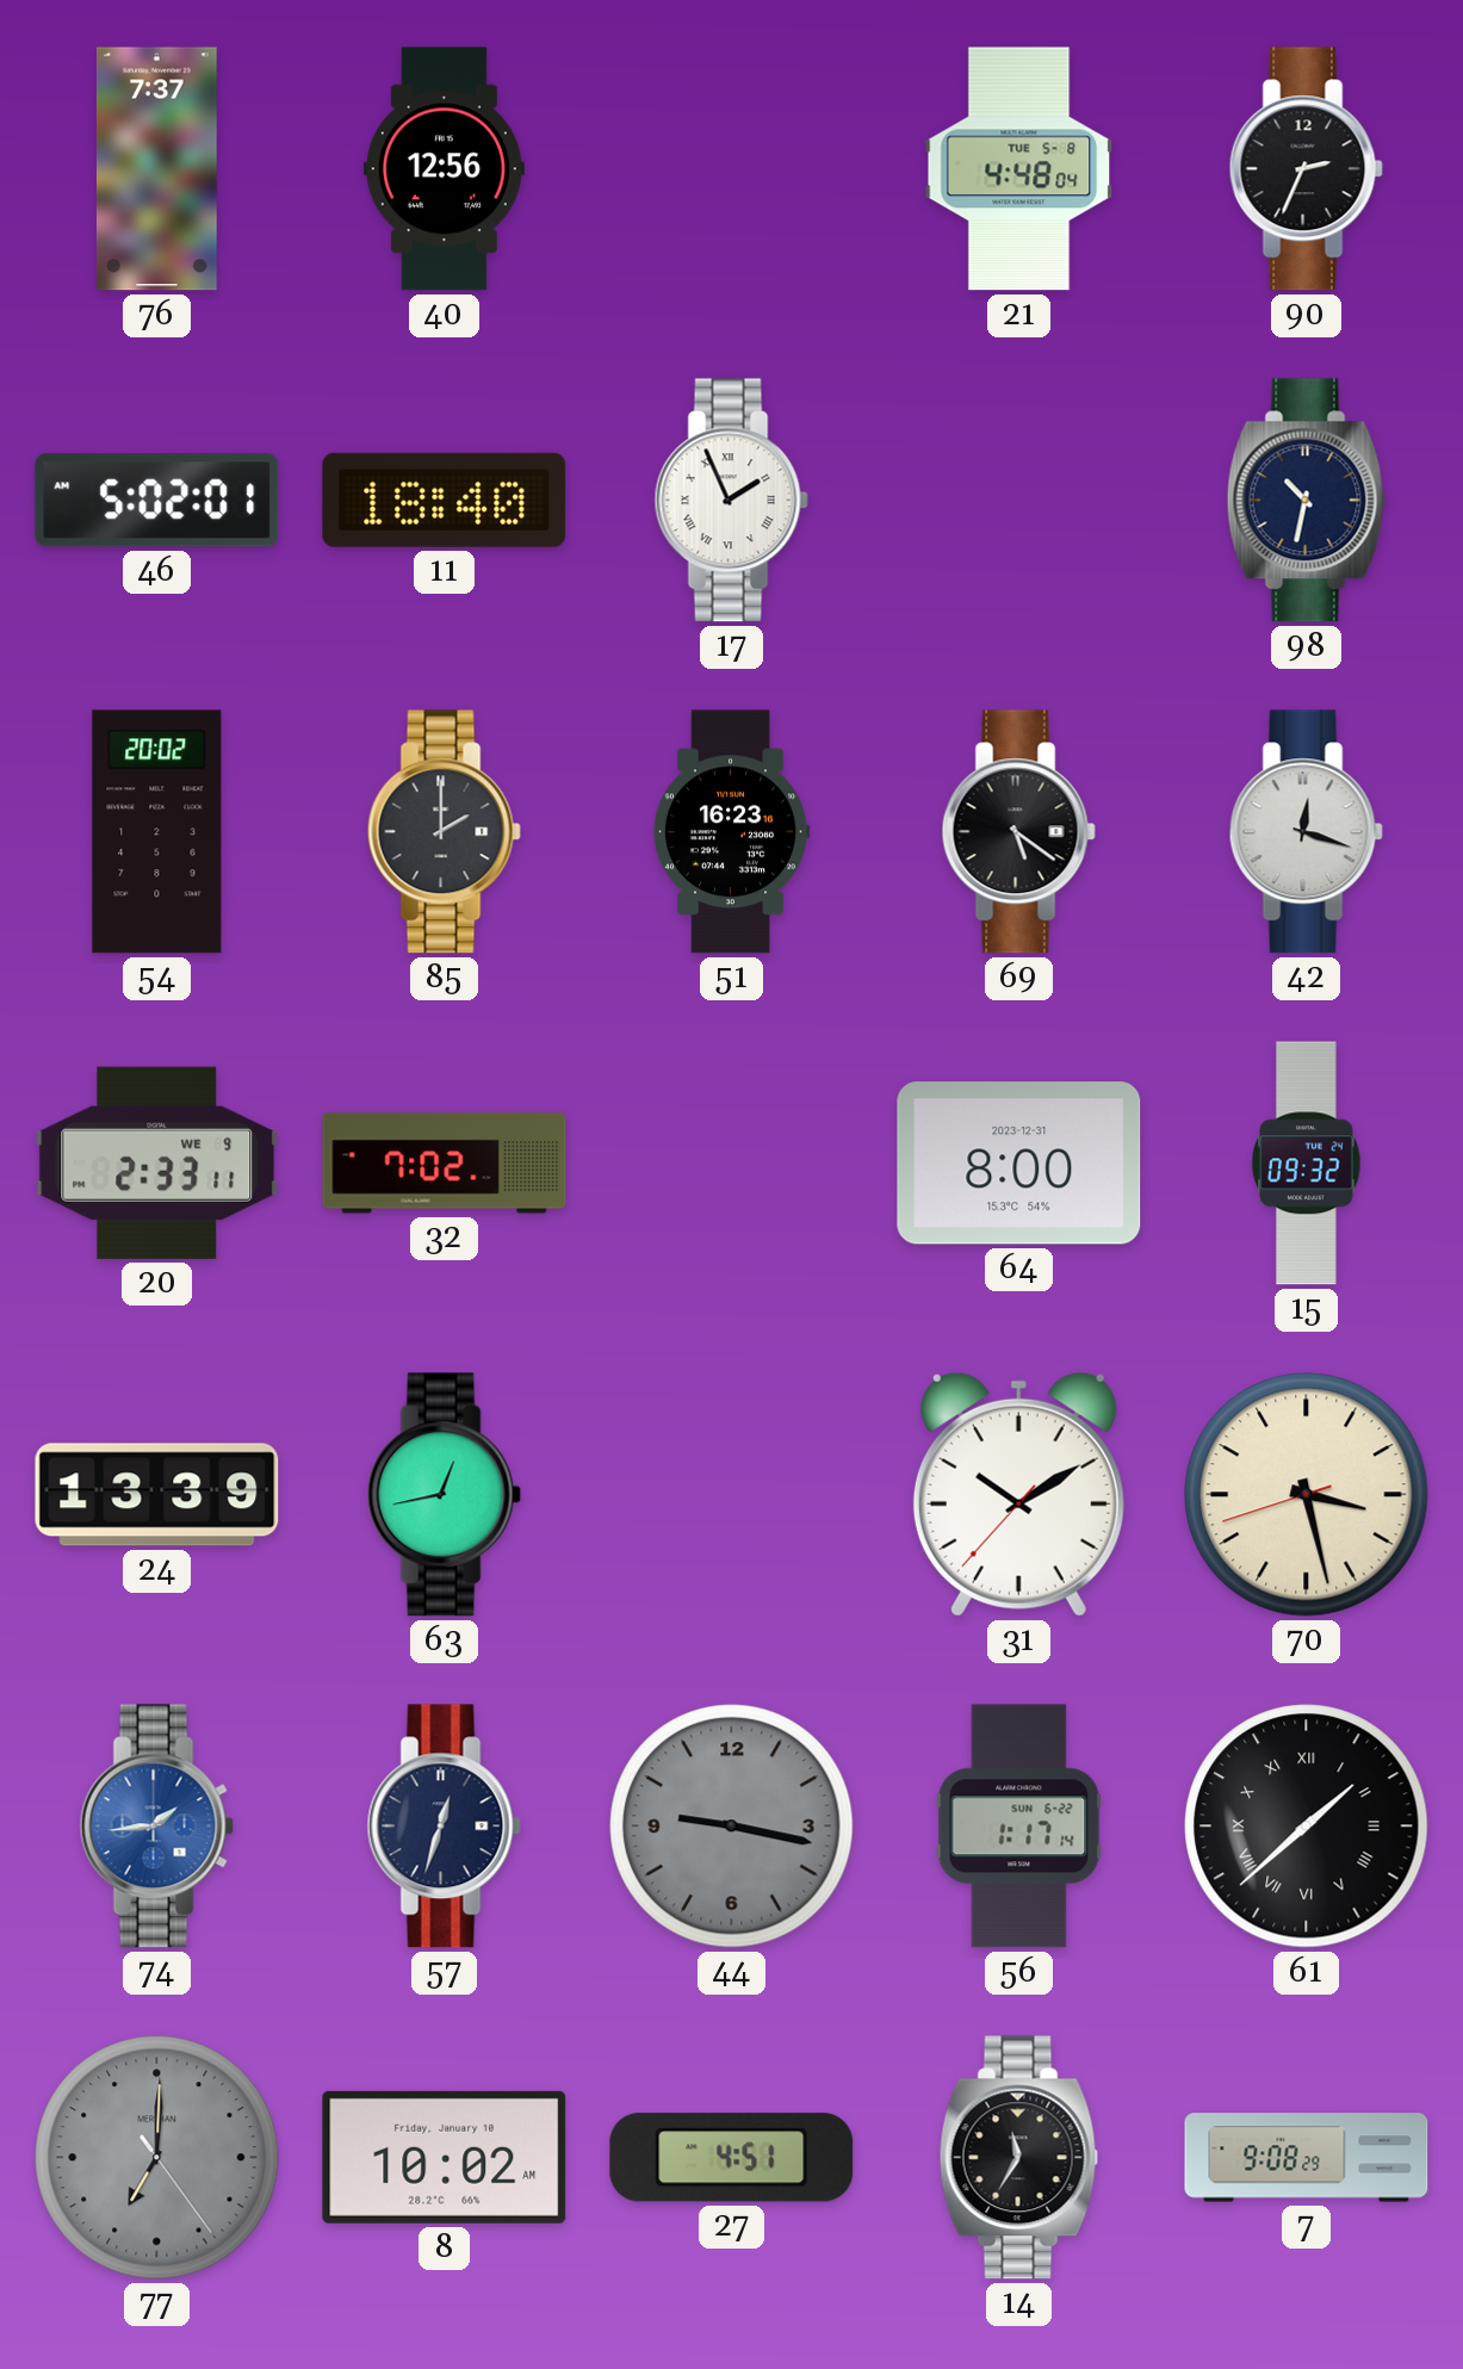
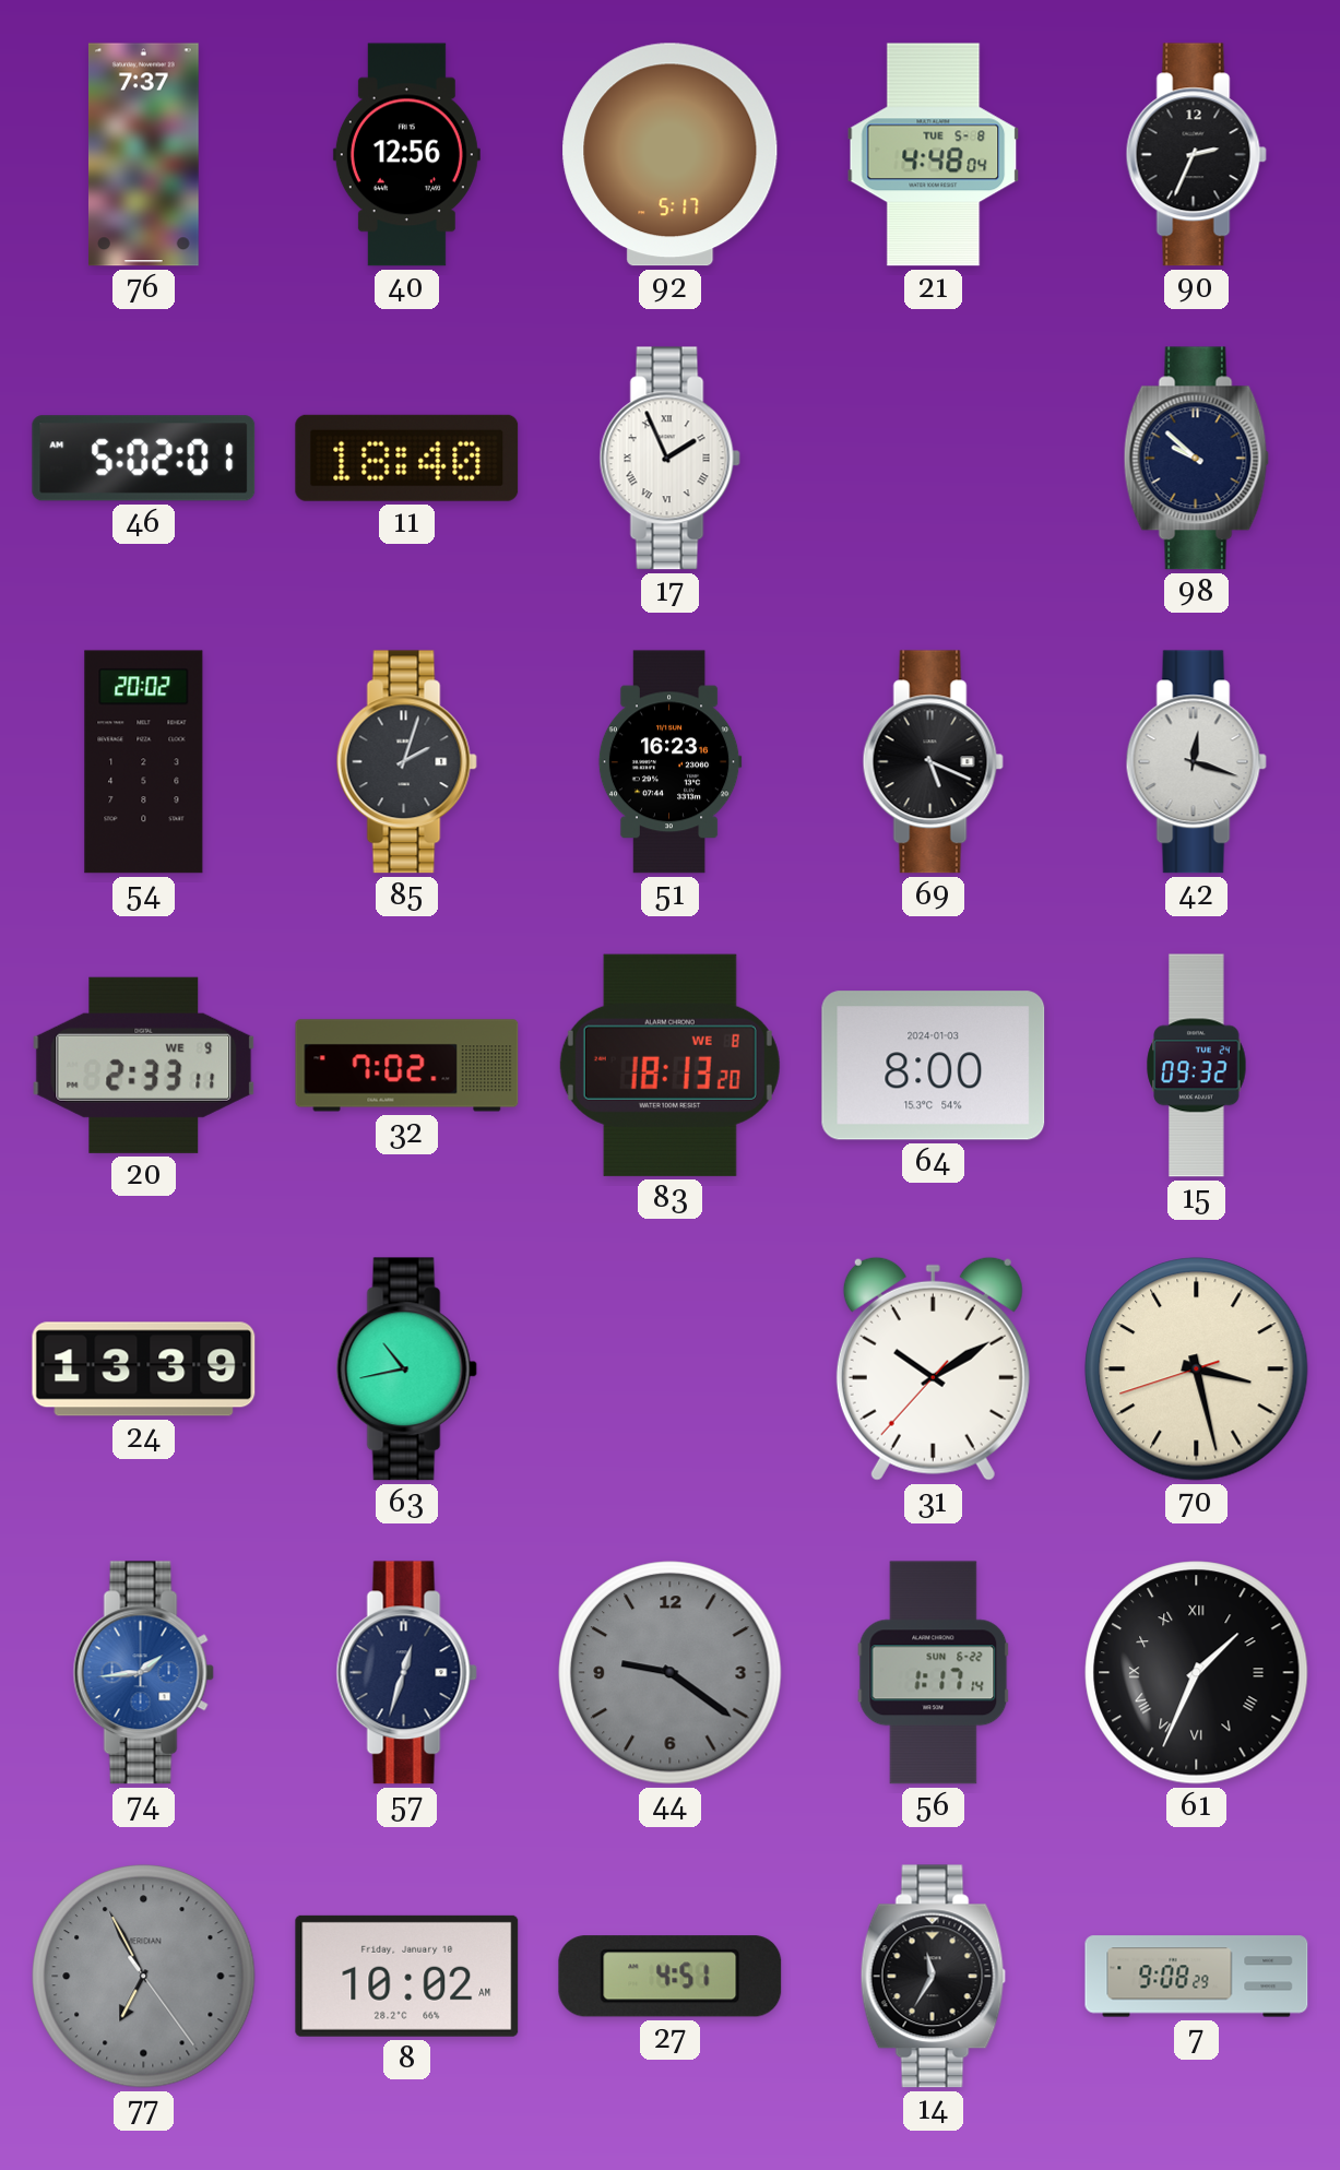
92: none -> 5:17 (671, 155)
98: 10:32 -> 9:52 (1196, 459)
85: 2:00 -> 2:03 (406, 762)
69: 5:21 -> 5:19 (933, 762)
83: none -> 18:13 (669, 1065)
64 date: 2023-12-31 -> 2024-01-03 (934, 1066)
63: 12:43 -> 10:43 (406, 1369)
44: 9:17 -> 9:21 (671, 1673)
61: 1:38 -> 1:34 (1197, 1673)
77: 7:00 -> 6:55 (144, 1977)
